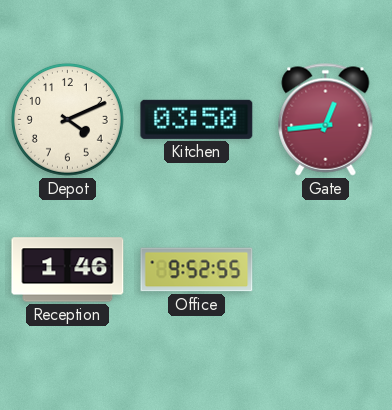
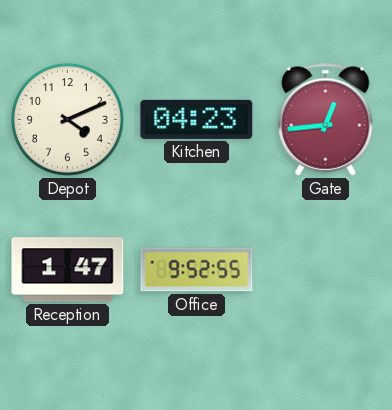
Kitchen: 03:50 -> 04:23 (197, 119)
Reception: 1:46 -> 1:47 (68, 270)
